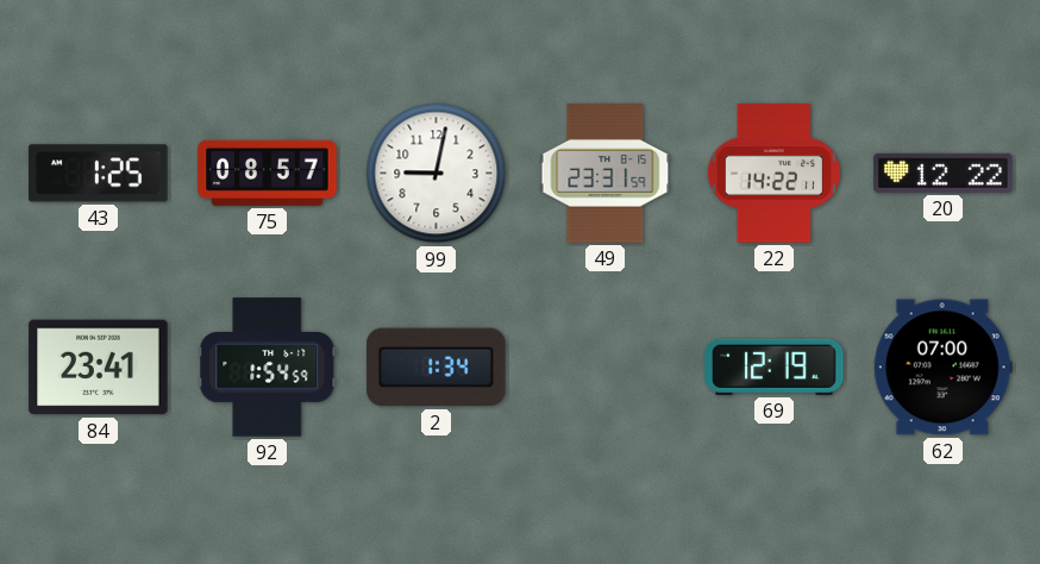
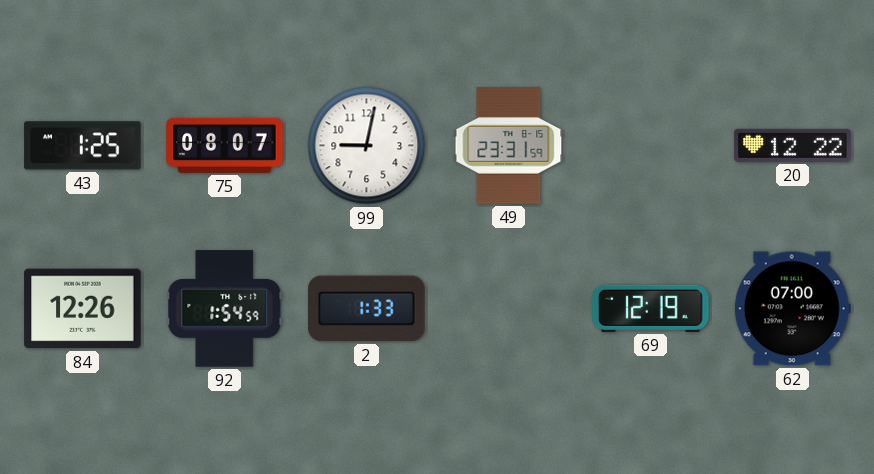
75: 08:57 -> 08:07 (225, 145)
22: 14:22 -> none (773, 174)
84: 23:41 -> 12:26 (83, 309)
2: 1:34 -> 1:33 (367, 309)
